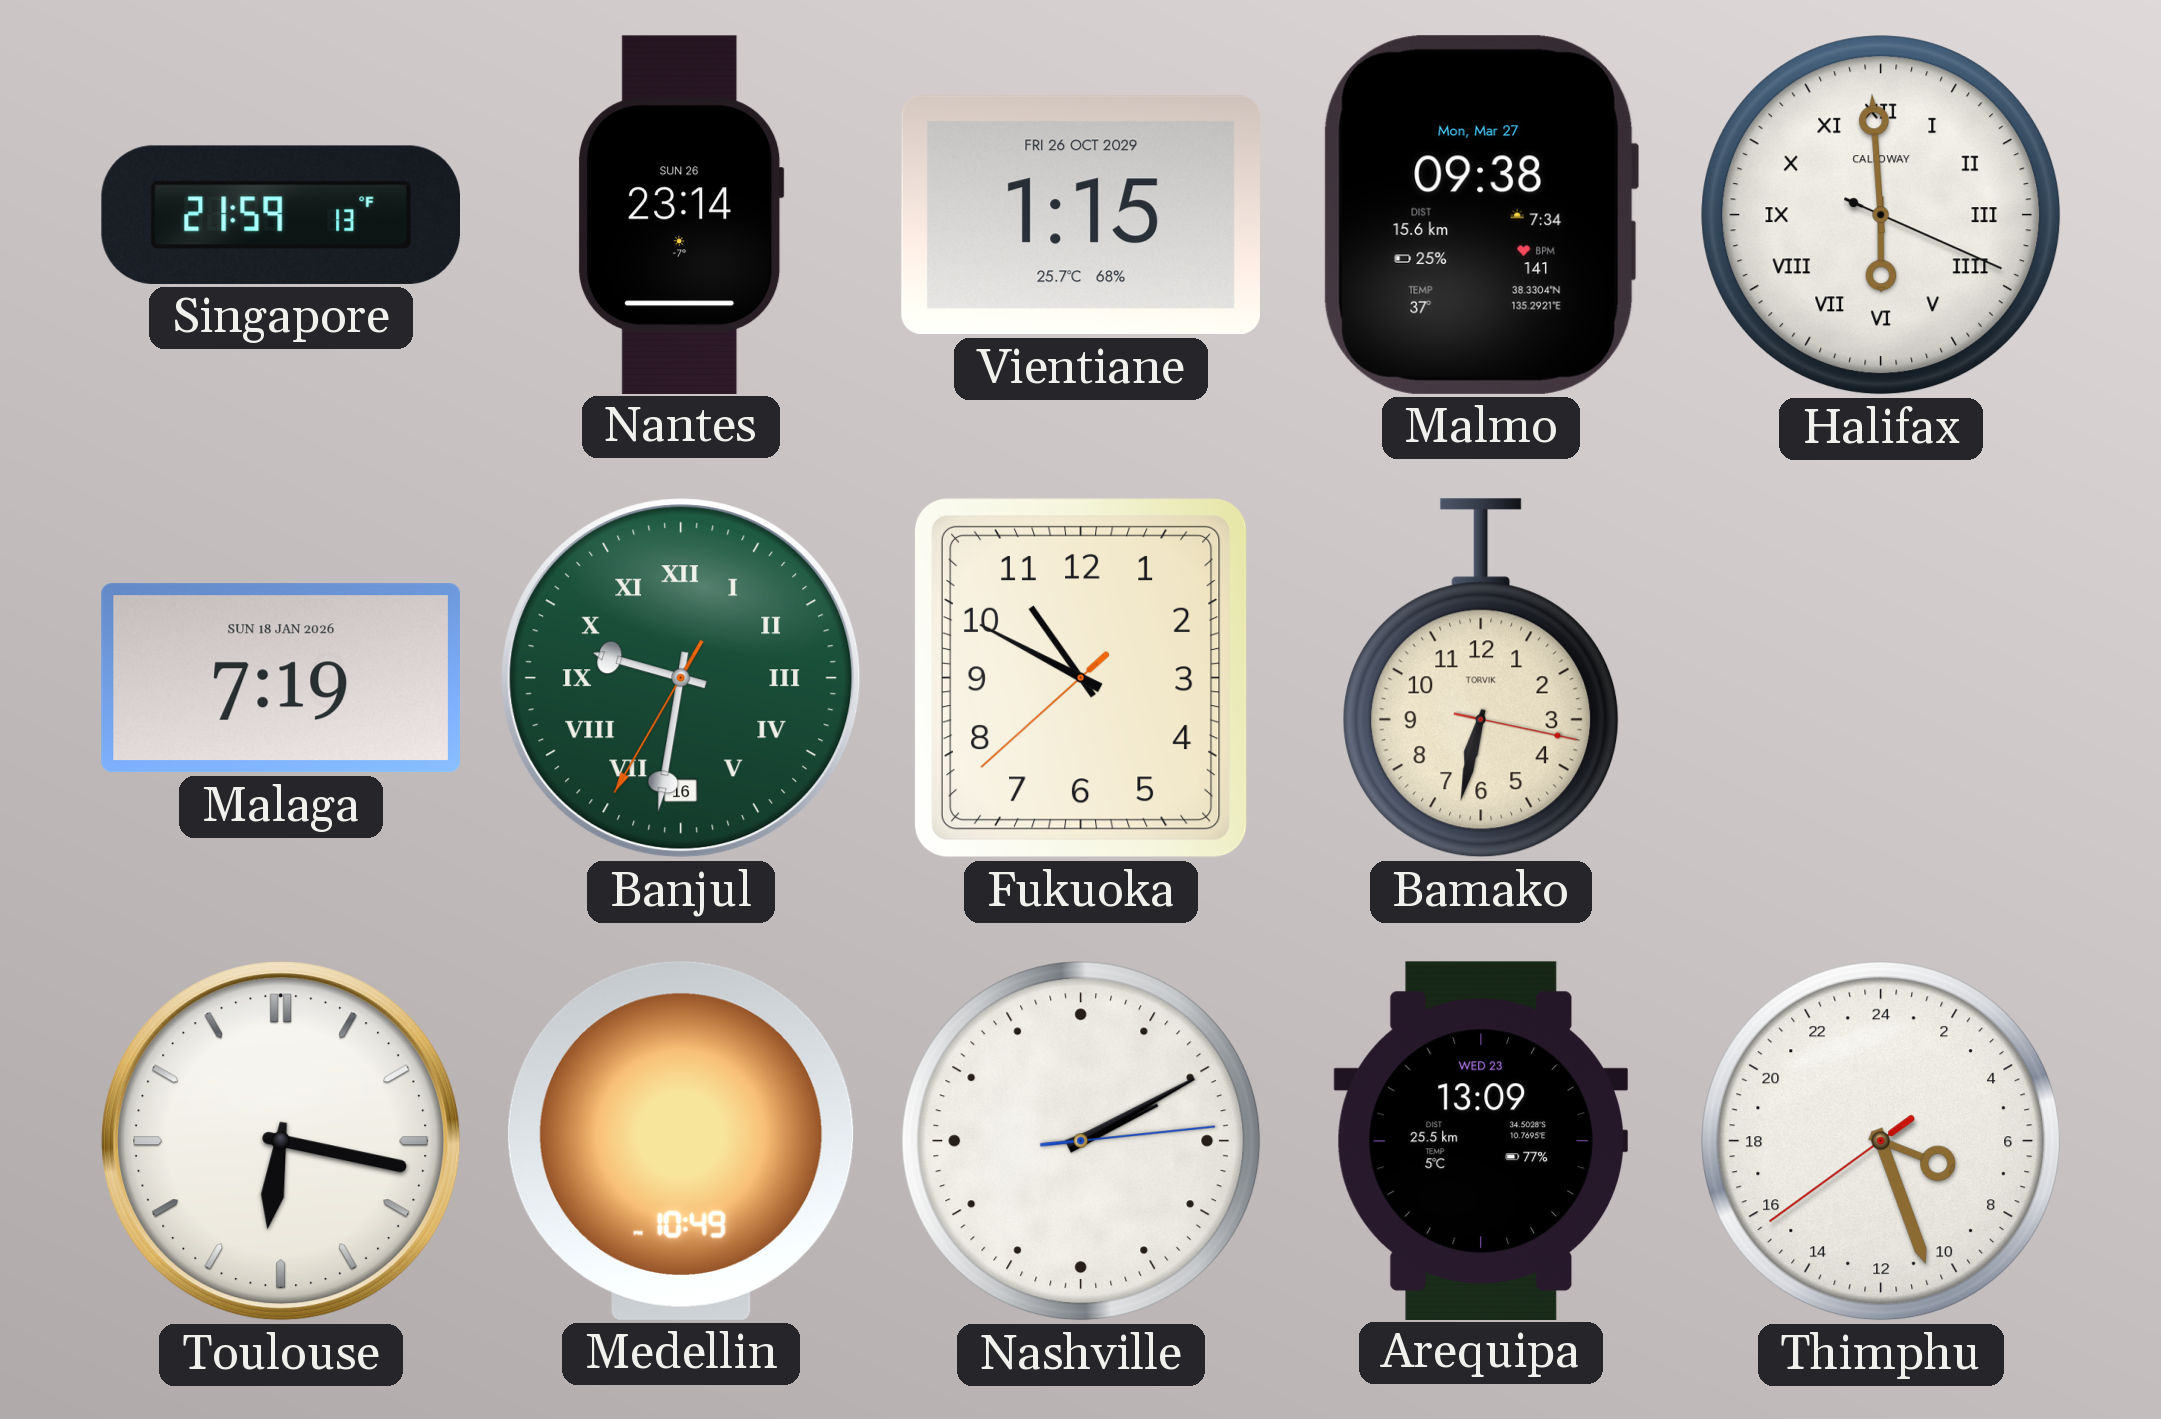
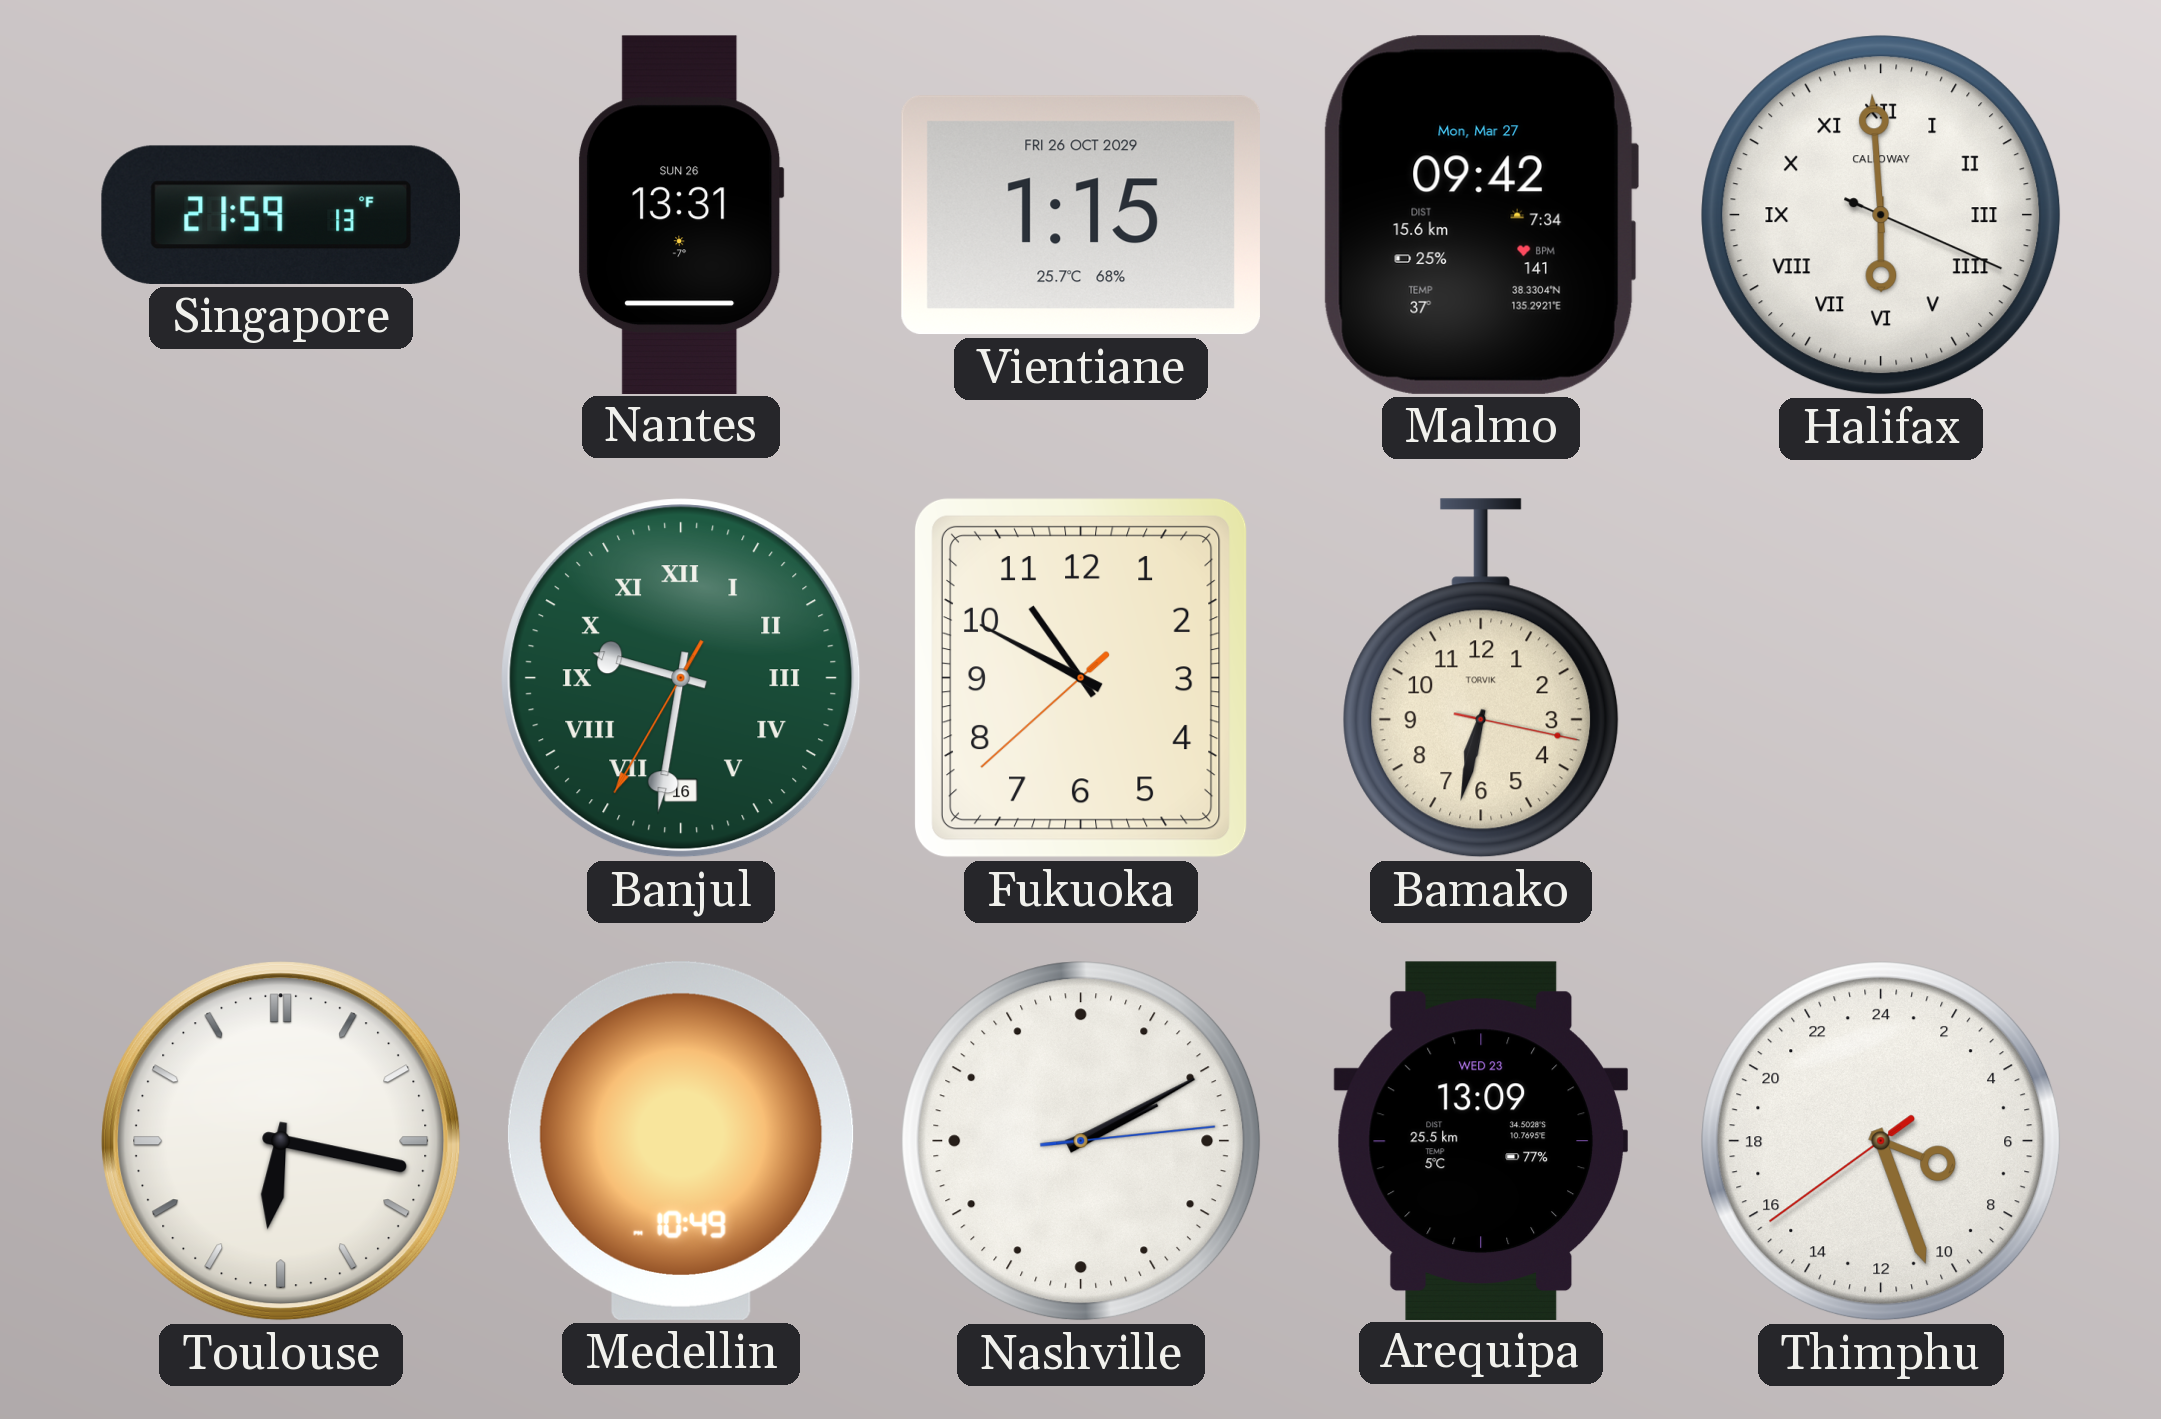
Nantes: 23:14 -> 13:31 (682, 214)
Malmo: 09:38 -> 09:42 (1480, 215)
Malaga: 7:19 -> none (281, 678)
